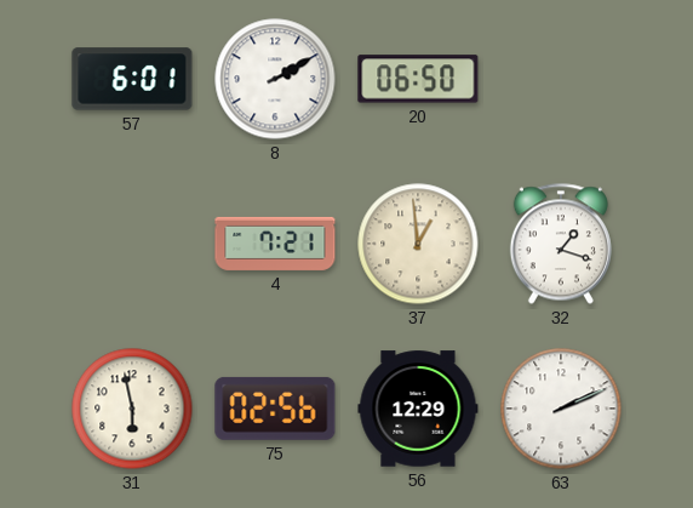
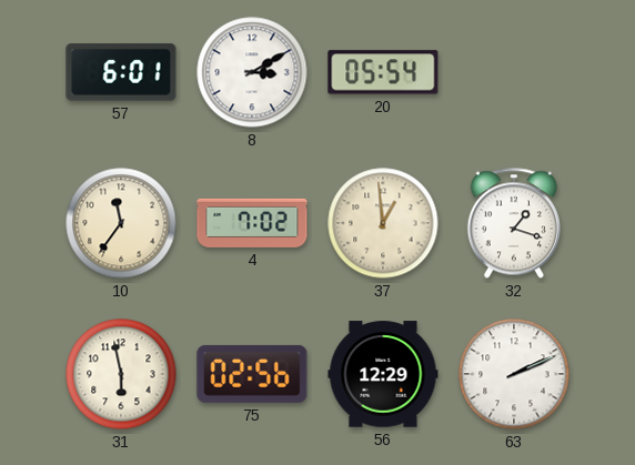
8: 2:10 -> 3:10 (252, 72)
20: 06:50 -> 05:54 (383, 72)
10: none -> 11:36 (121, 223)
4: 7:21 -> 7:02 (252, 223)
